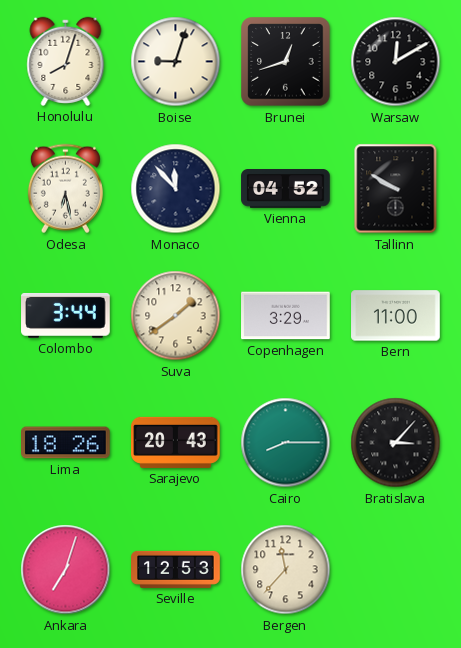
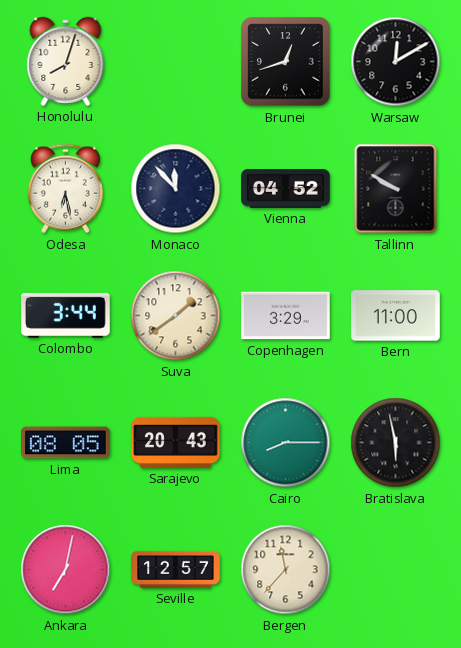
Boise: 9:03 -> none (176, 62)
Lima: 18:26 -> 08:05 (66, 443)
Bratislava: 3:07 -> 5:58 (396, 443)
Ankara: 7:03 -> 7:02 (66, 570)
Seville: 12:53 -> 12:57 (176, 569)
